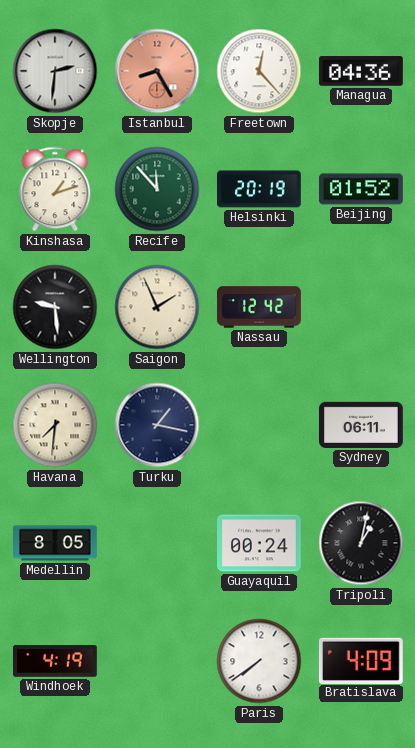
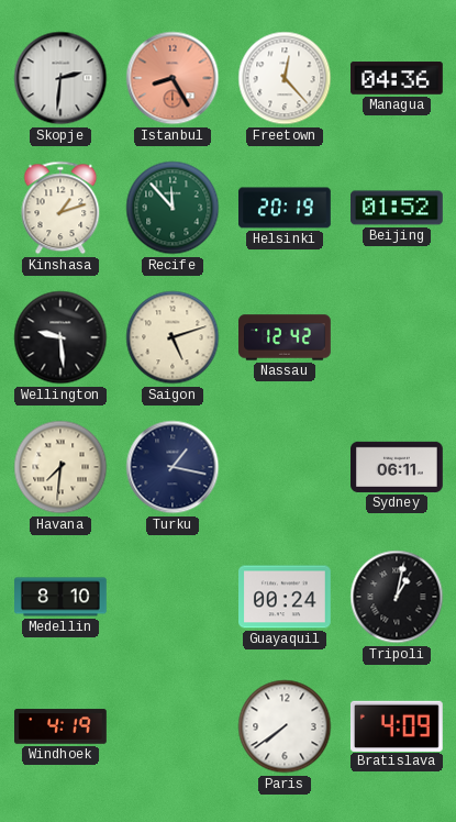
Saigon: 1:56 -> 5:12 (173, 337)
Medellin: 8:05 -> 8:10 (62, 597)
